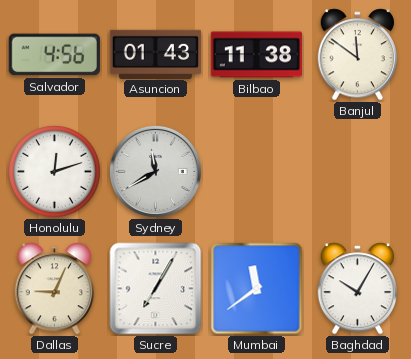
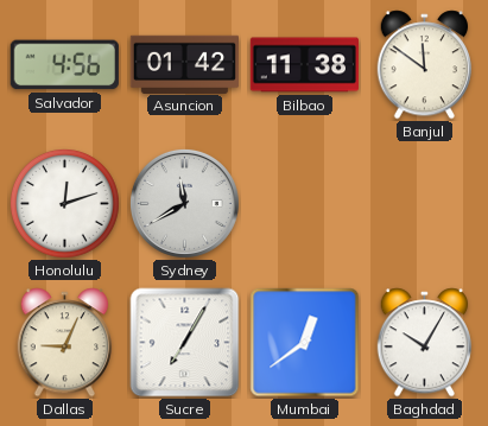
Asuncion: 01:43 -> 01:42 (184, 64)
Mumbai: 11:39 -> 12:39 (305, 343)
